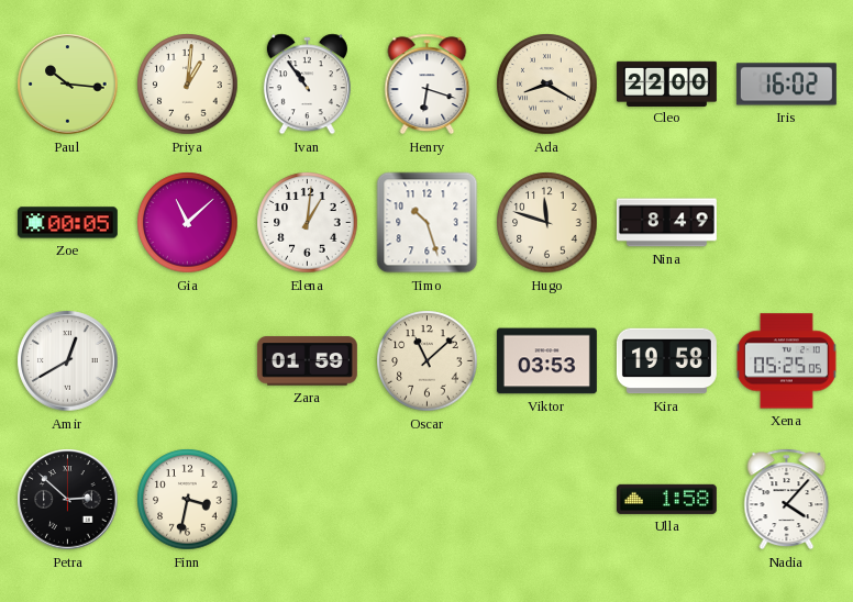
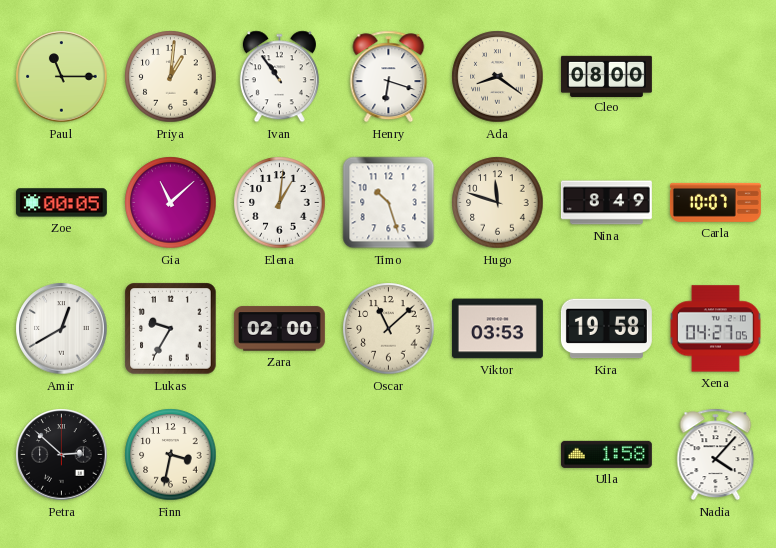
Paul: 10:16 -> 11:15 (62, 77)
Ada: 8:20 -> 8:21 (498, 77)
Cleo: 22:00 -> 08:00 (606, 76)
Iris: 16:02 -> none (786, 85)
Carla: none -> 10:07 (715, 202)
Lukas: none -> 9:35 (171, 329)
Zara: 01:59 -> 02:00 (279, 329)
Xena: 05:25 -> 04:27 (715, 329)
